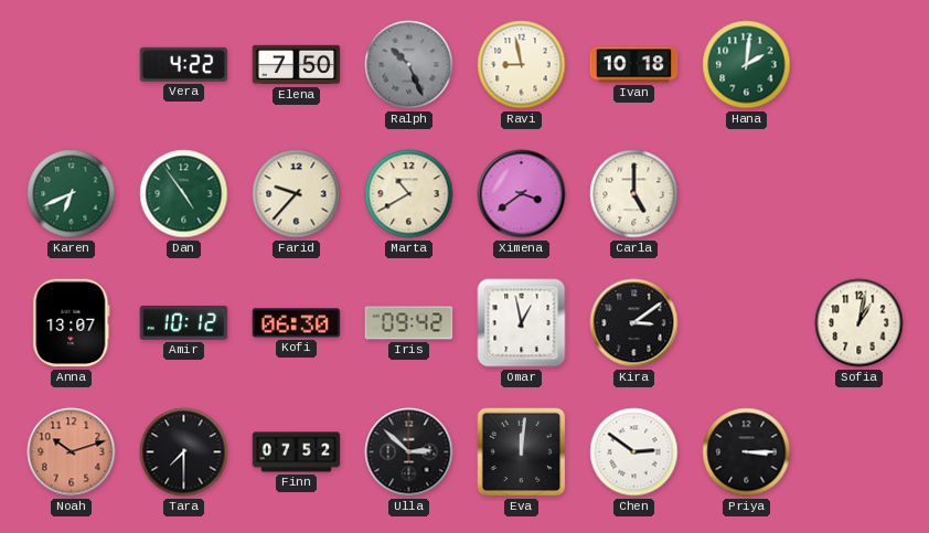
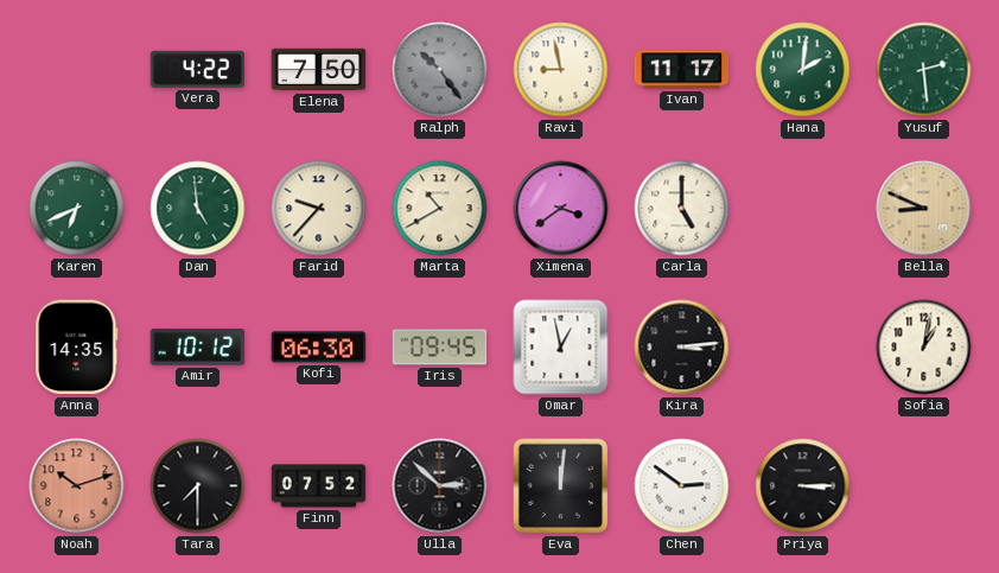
Ralph: 10:26 -> 10:24 (440, 70)
Ivan: 10:18 -> 11:17 (682, 70)
Yusuf: none -> 2:29 (924, 70)
Dan: 4:54 -> 4:59 (198, 209)
Bella: none -> 8:49 (924, 209)
Anna: 13:07 -> 14:35 (77, 348)
Iris: 09:42 -> 09:45 (440, 348)
Kira: 3:09 -> 3:14 (682, 348)
